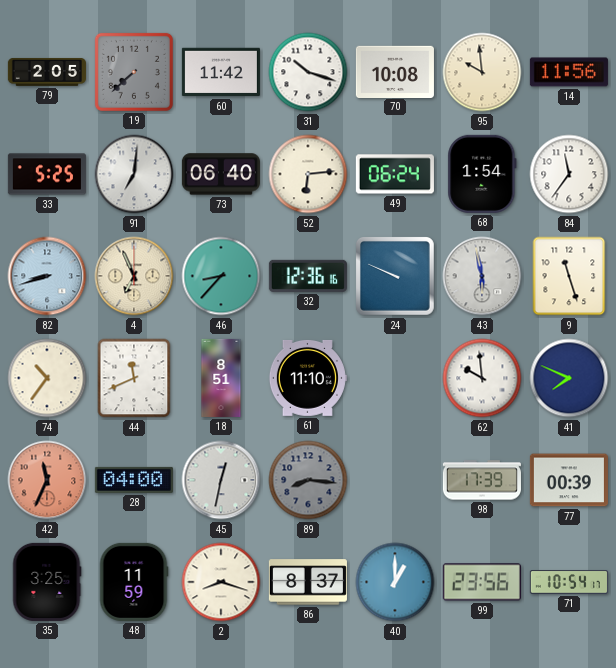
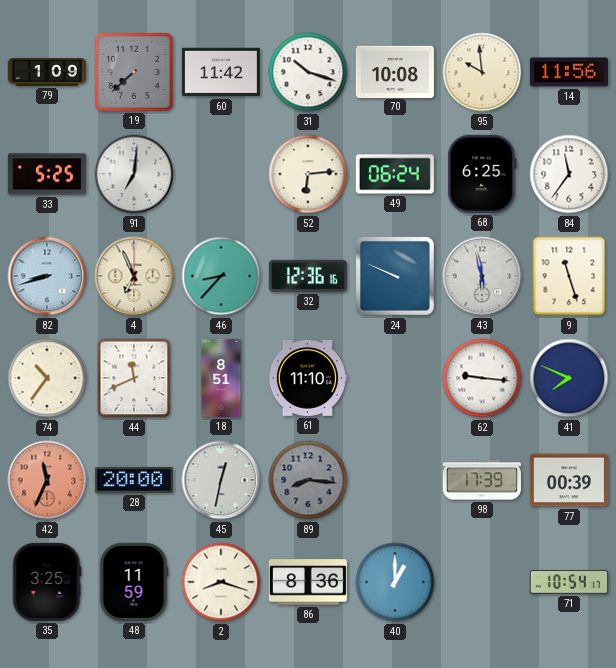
79: 2:05 -> 1:09 (47, 72)
73: 06:40 -> none (221, 174)
68: 1:54 -> 6:25 (482, 174)
62: 9:59 -> 9:16 (482, 378)
28: 04:00 -> 20:00 (134, 480)
86: 8:37 -> 8:36 (308, 582)
99: 23:56 -> none (482, 582)
